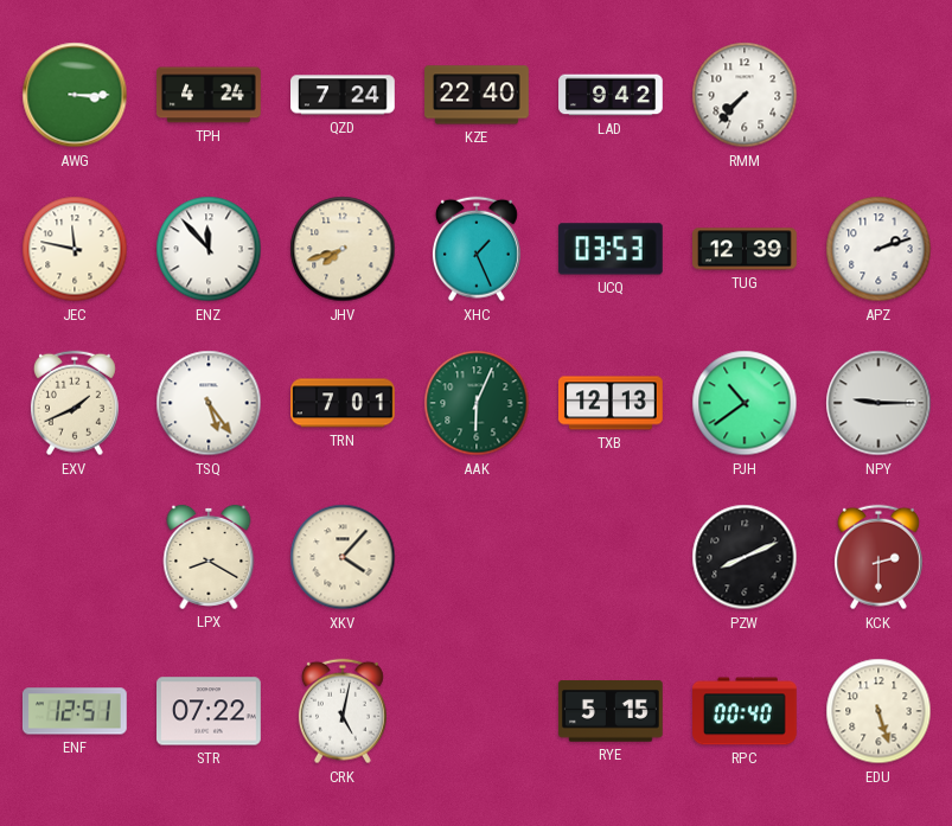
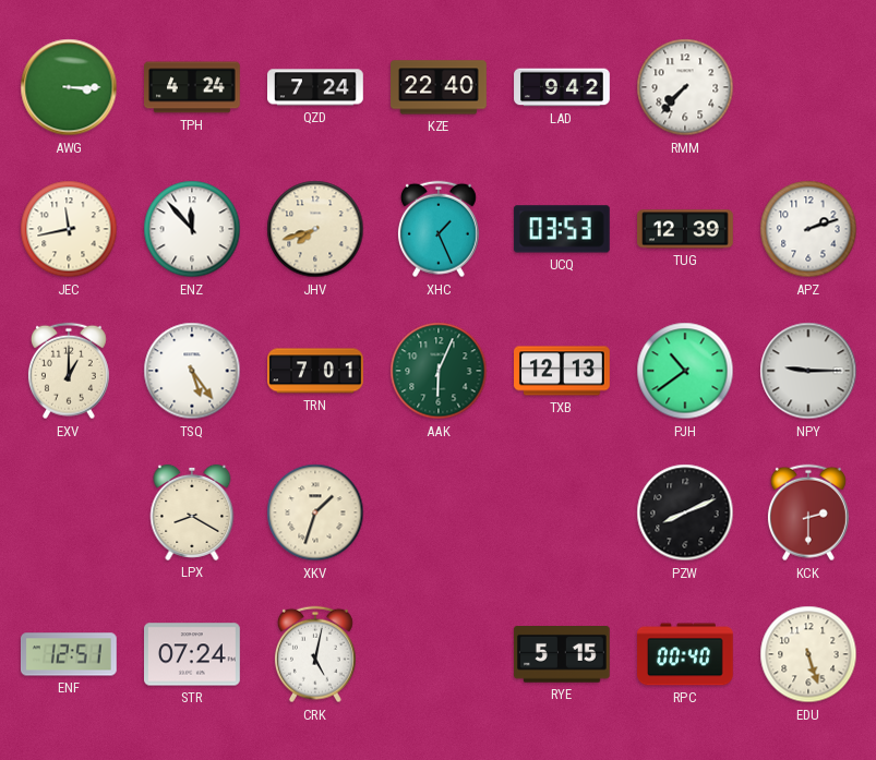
JEC: 11:47 -> 11:43 (69, 229)
EXV: 1:41 -> 1:00 (69, 371)
XKV: 4:07 -> 1:33 (315, 512)
STR: 07:22 -> 07:24 (193, 654)
